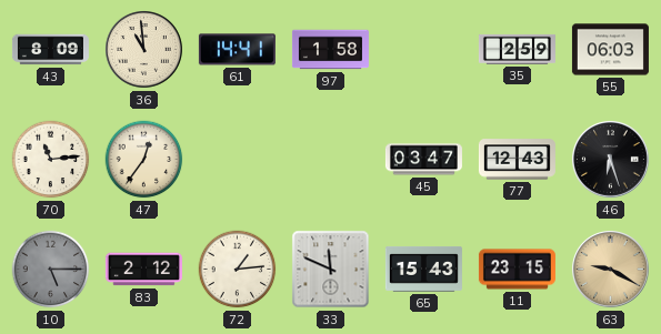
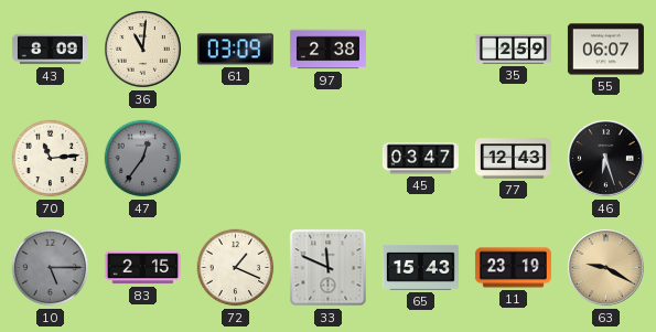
36: 10:59 -> 11:01 (143, 50)
61: 14:41 -> 03:09 (235, 50)
97: 1:58 -> 2:38 (327, 50)
55: 06:03 -> 06:07 (605, 50)
47 dial: cream -> grey (143, 159)
83: 2:12 -> 2:15 (142, 268)
72: 1:14 -> 1:19 (236, 268)
11: 23:15 -> 23:19 (513, 268)
